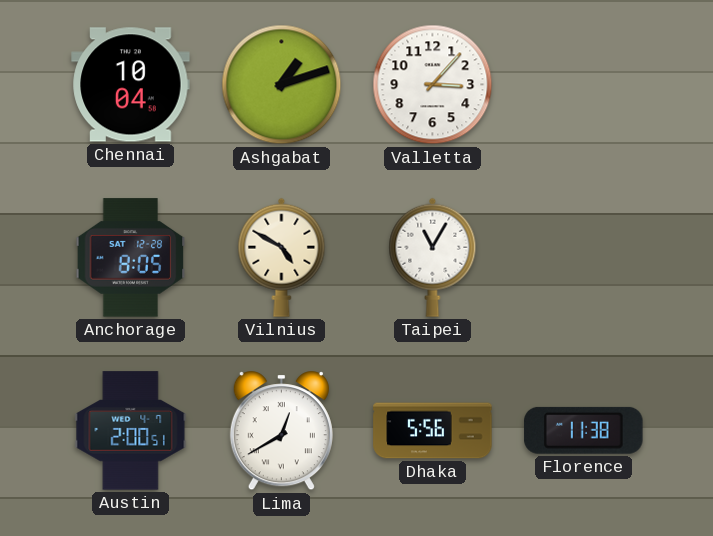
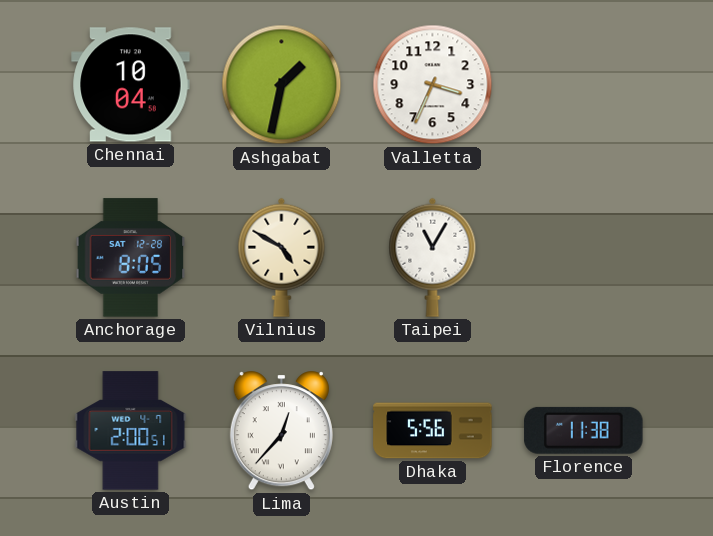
Ashgabat: 1:12 -> 1:32 (282, 85)
Valletta: 3:07 -> 3:34 (433, 85)
Lima: 12:40 -> 12:37 (281, 431)
